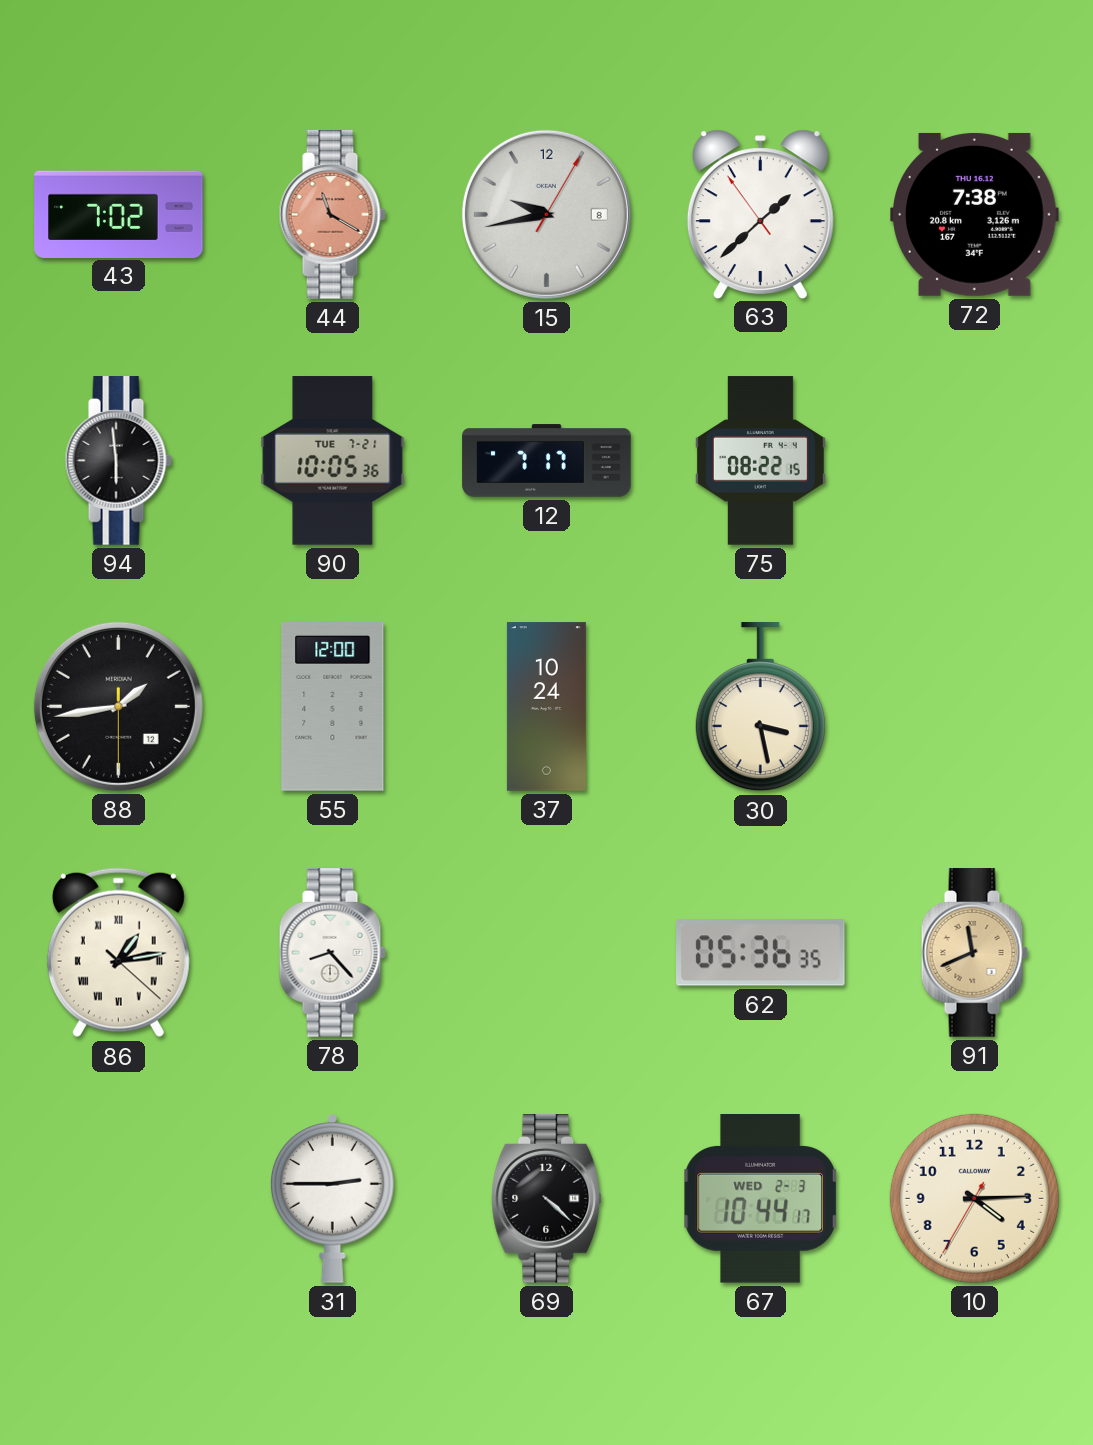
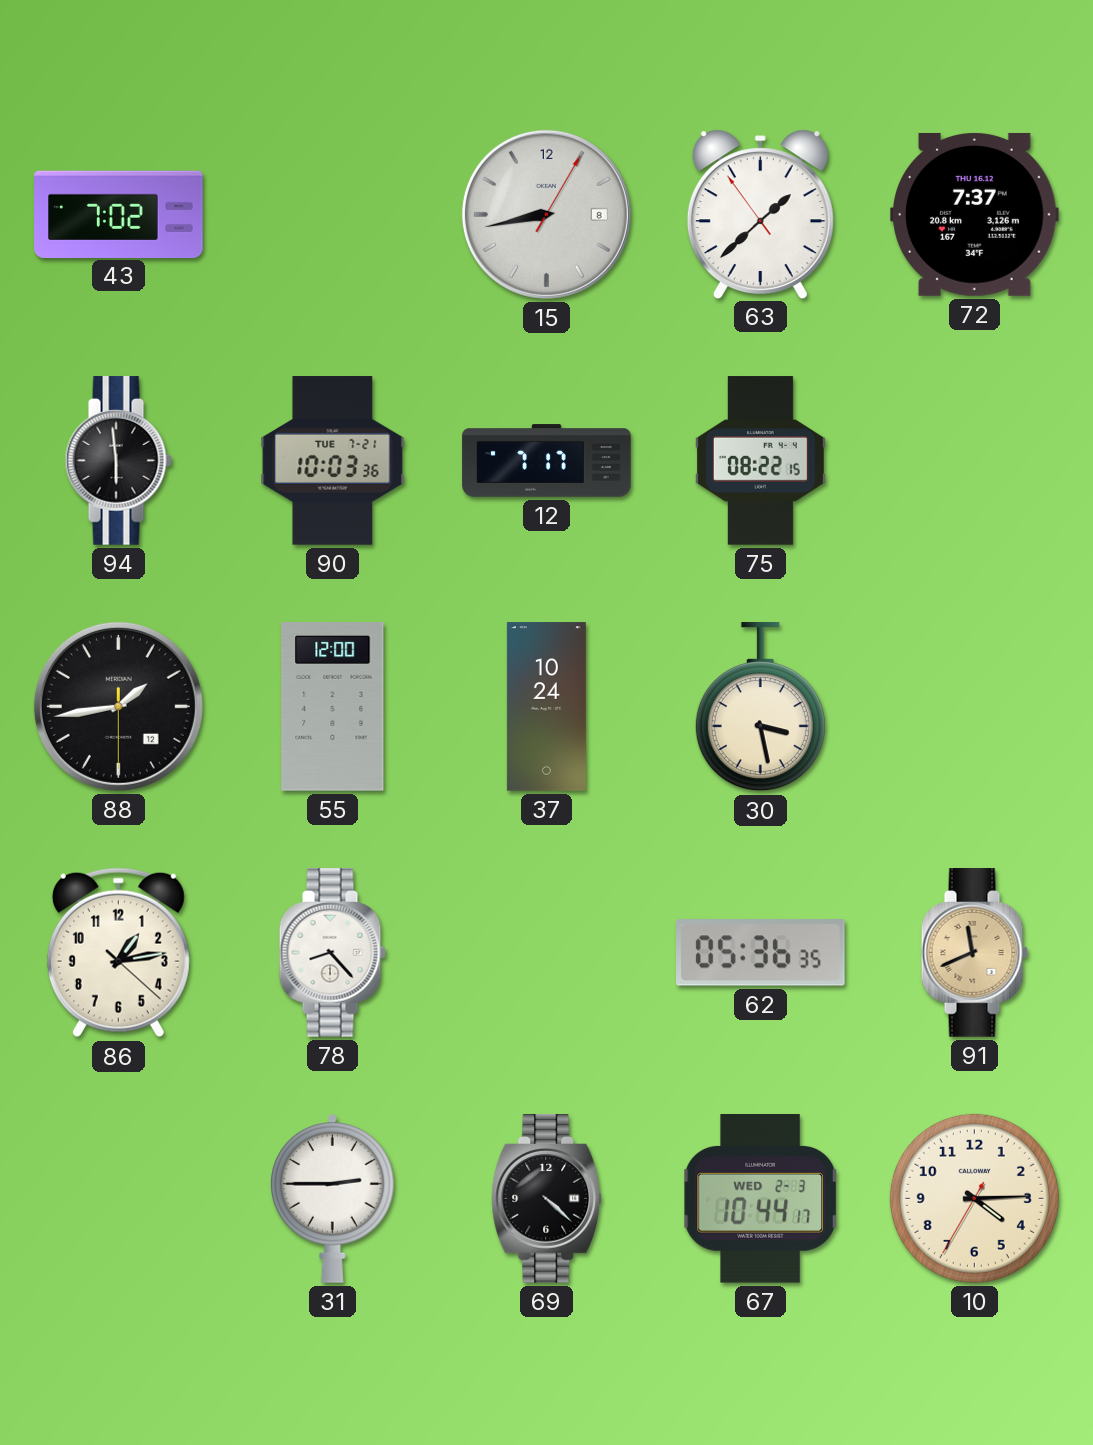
44: 11:20 -> none (332, 215)
15: 9:43 -> 8:43 (546, 214)
72: 7:38 -> 7:37 (975, 214)
90: 10:05 -> 10:03 (333, 461)
86 numerals: Roman -> Arabic (118, 953)
